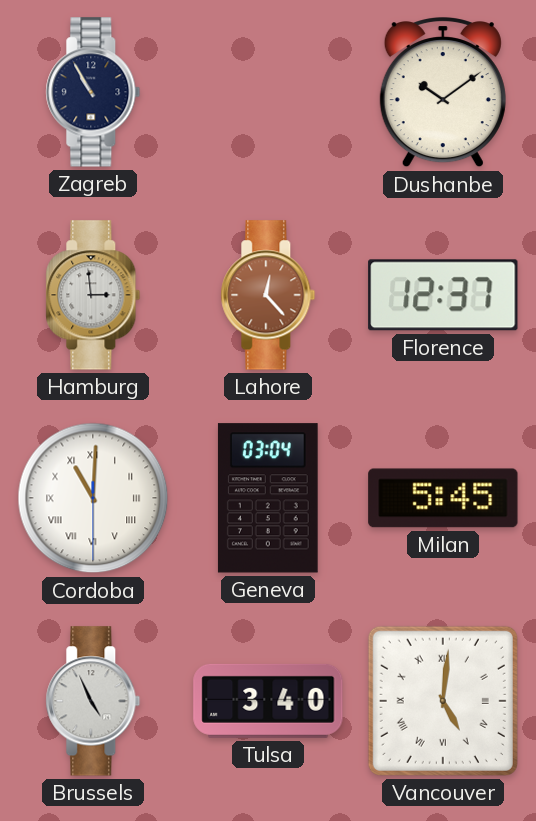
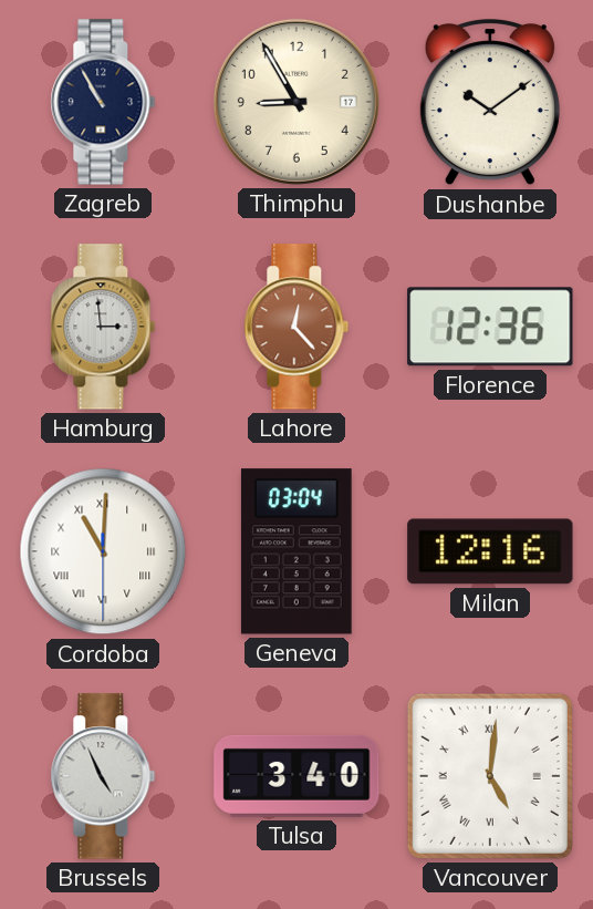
Thimphu: none -> 8:55 (296, 102)
Florence: 12:37 -> 12:36 (490, 327)
Milan: 5:45 -> 12:16 (490, 551)
